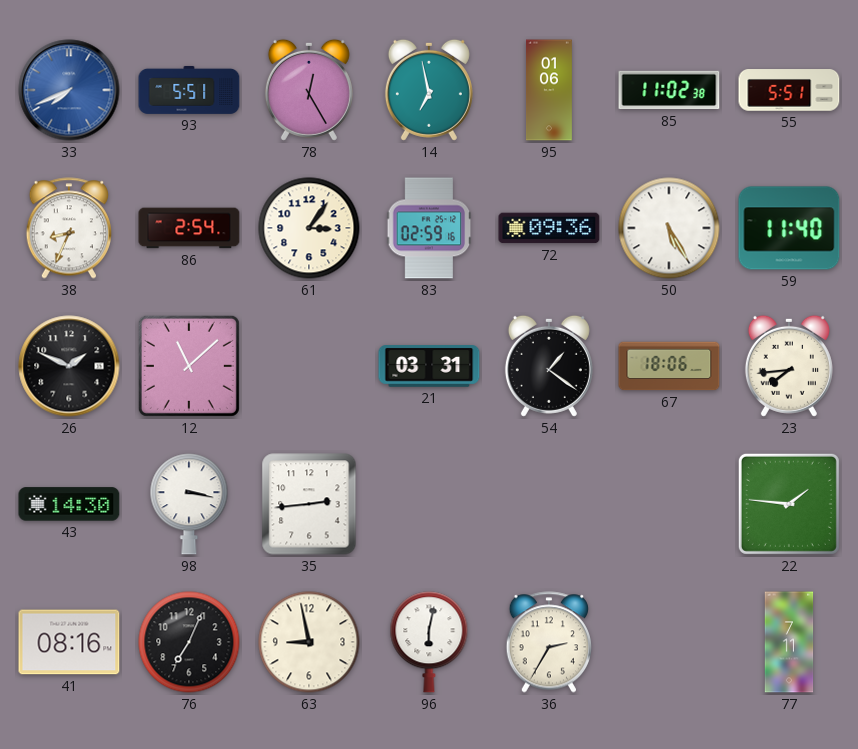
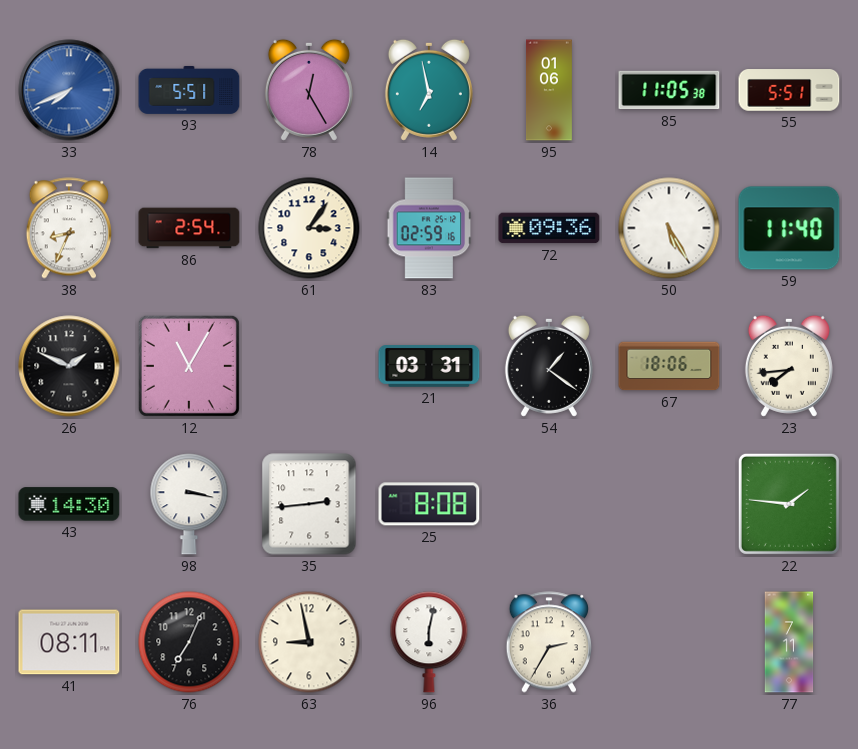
85: 11:02 -> 11:05 (669, 90)
12: 11:08 -> 11:05 (189, 366)
25: none -> 8:08 (429, 504)
41: 08:16 -> 08:11 (69, 642)
